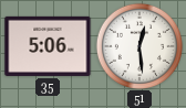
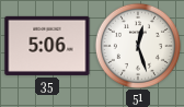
51: 12:29 -> 12:27 (138, 46)
